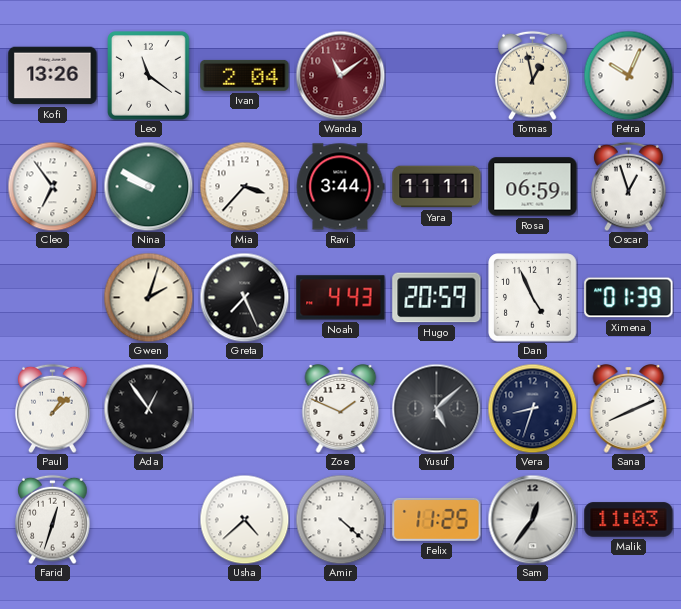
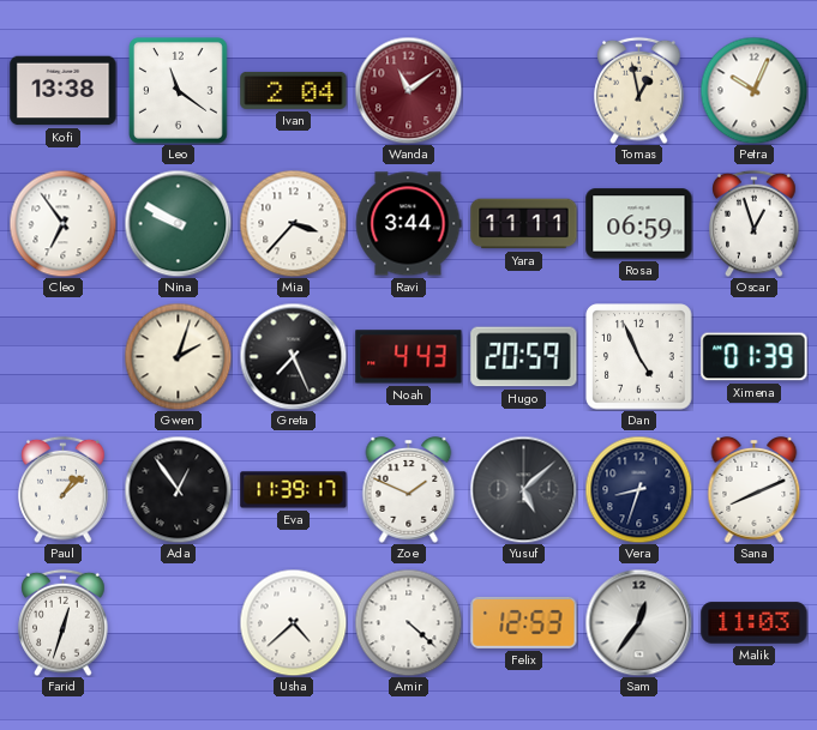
Kofi: 13:26 -> 13:38 (64, 91)
Eva: none -> 11:39 (294, 490)
Felix: 11:25 -> 12:53 (524, 622)
